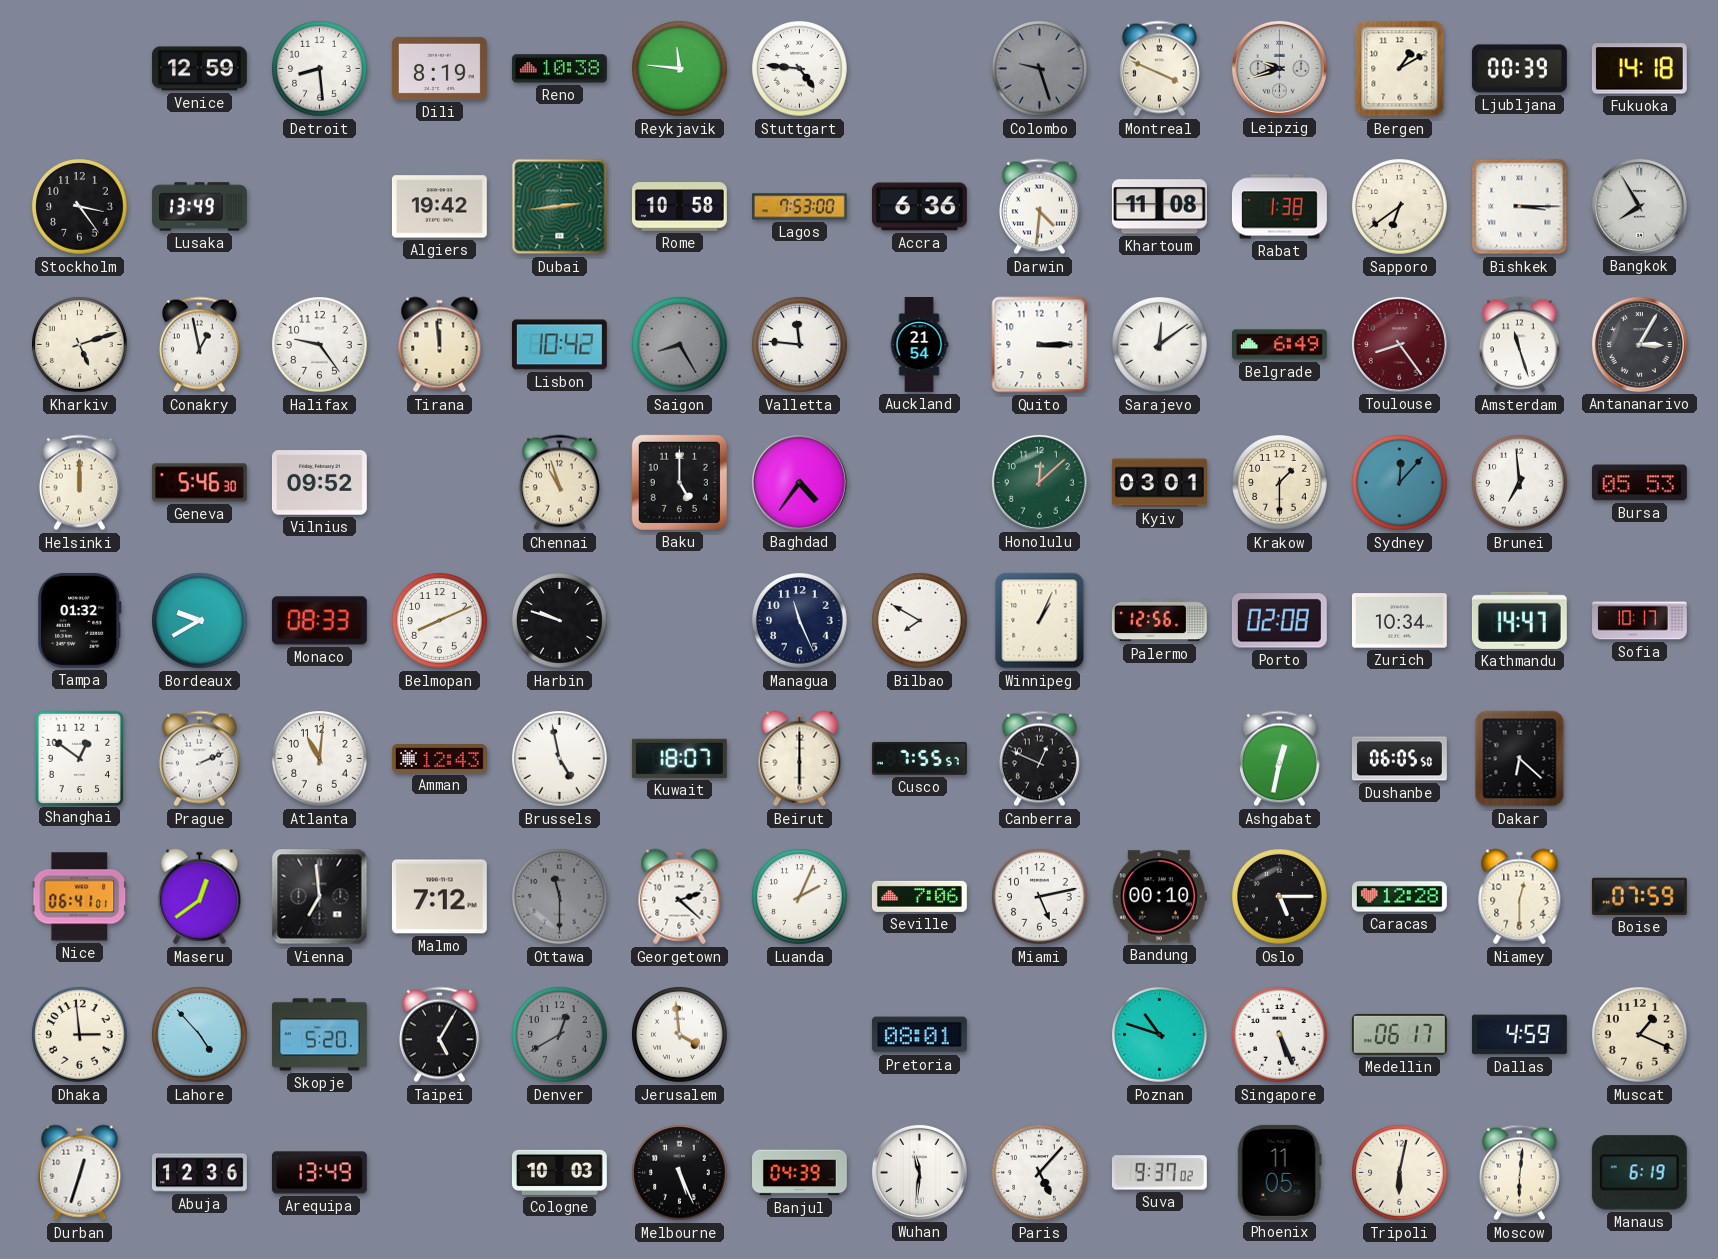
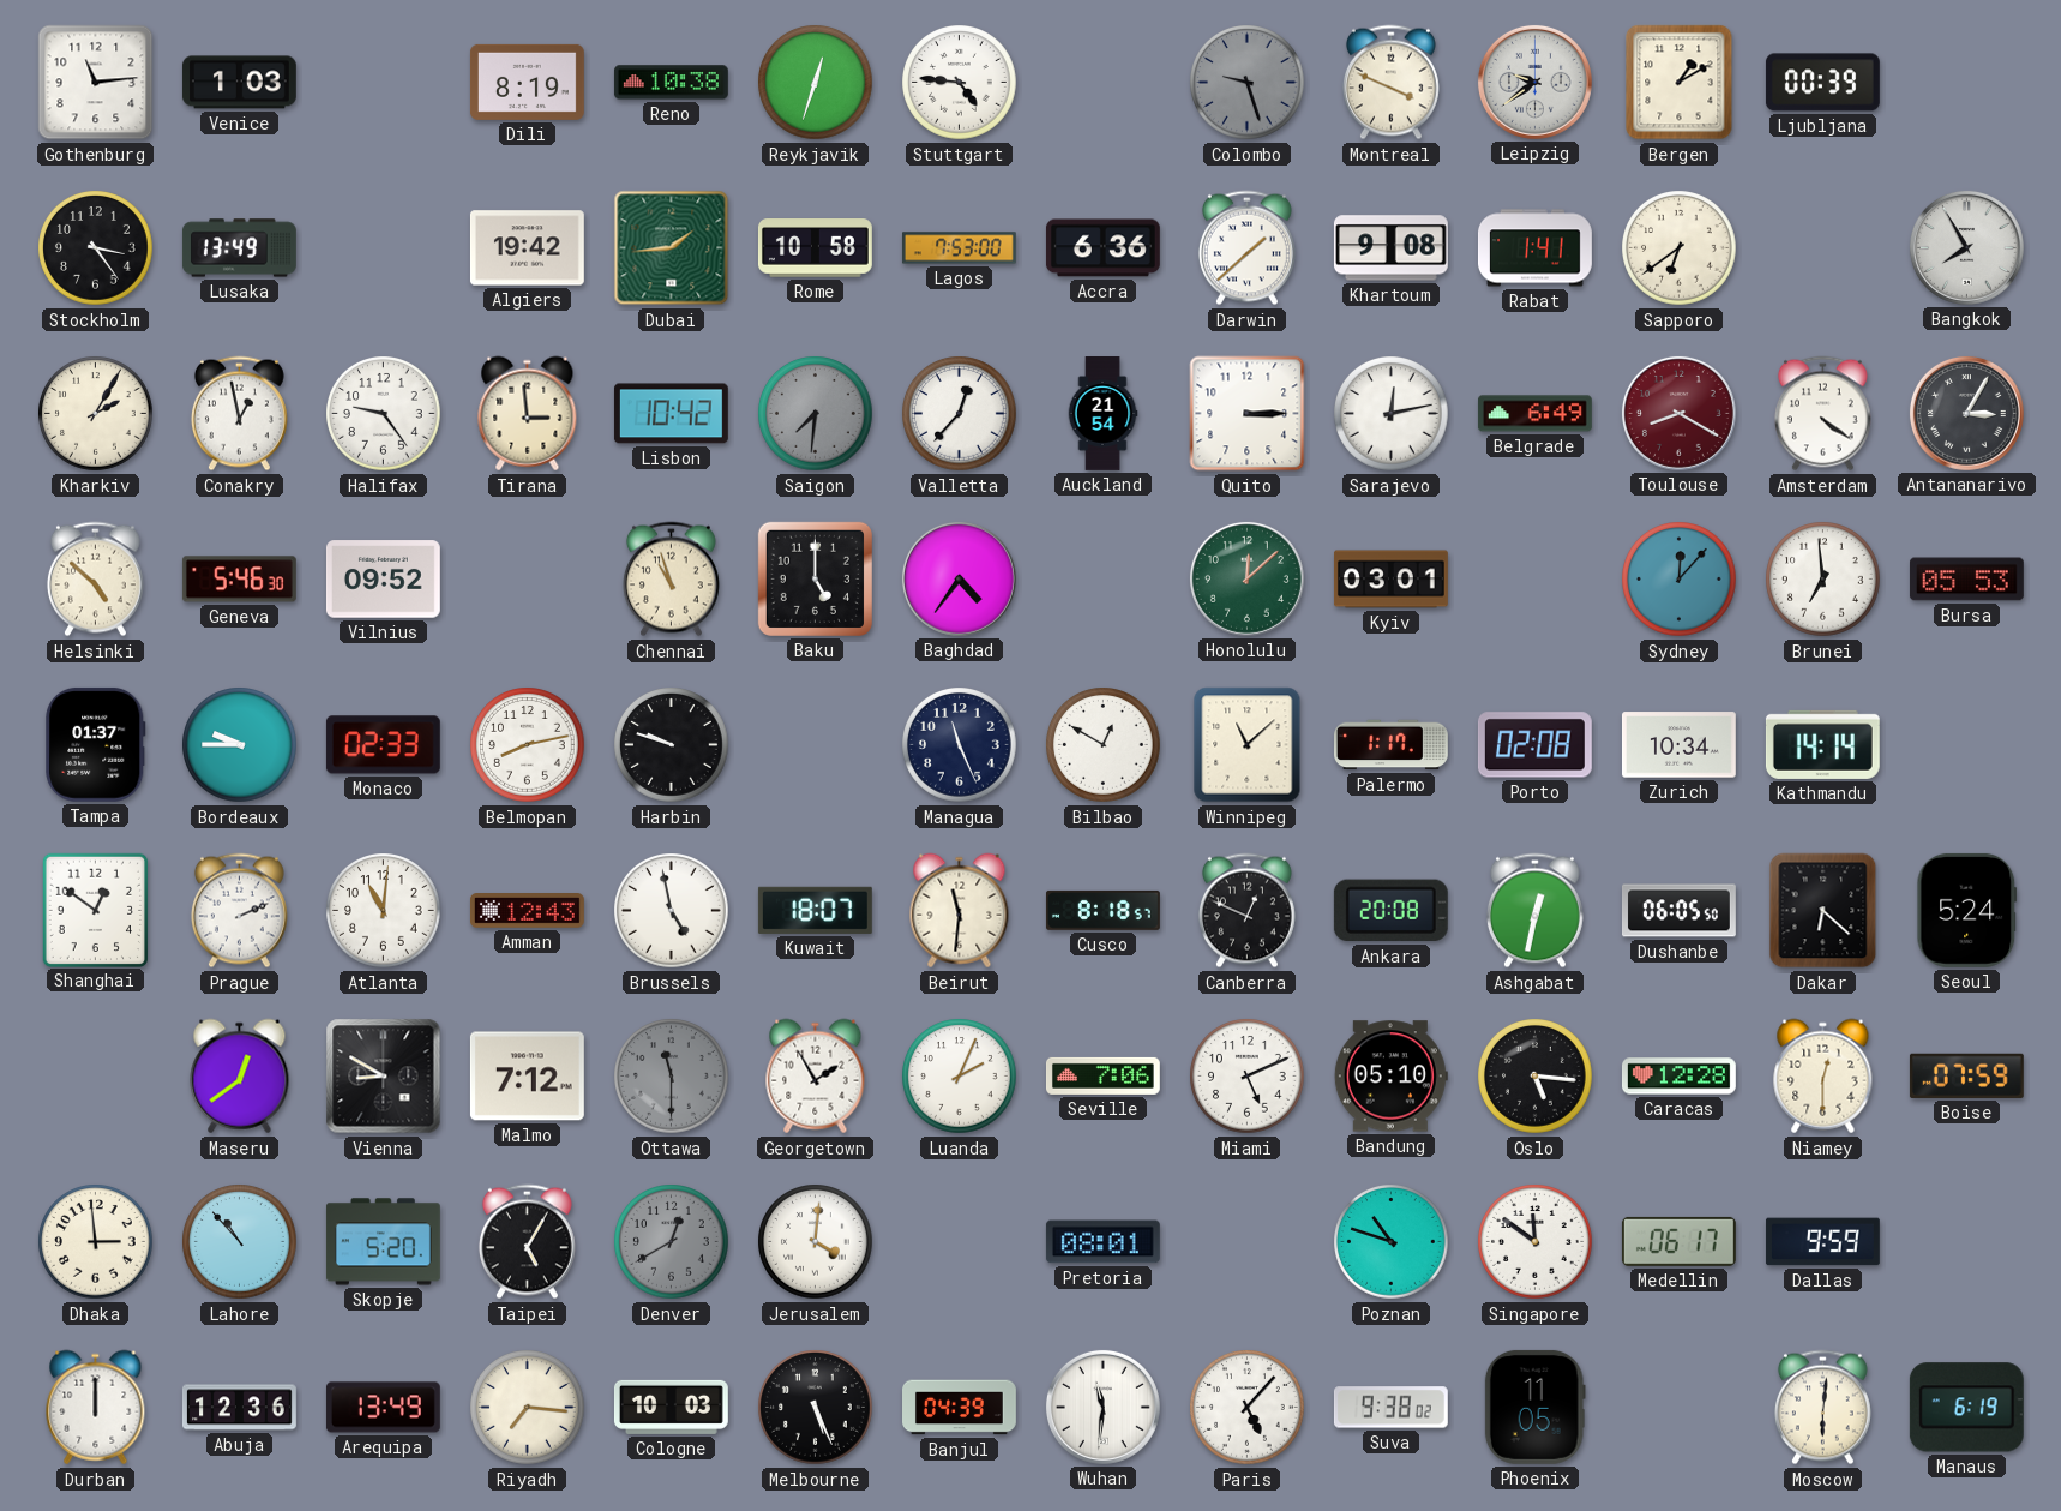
Gothenburg: none -> 11:14 (96, 83)
Venice: 12:59 -> 1:03 (239, 83)
Detroit: 8:29 -> none (320, 69)
Reykjavik: 11:46 -> 12:33 (816, 83)
Leipzig: 9:42 -> 9:39 (1534, 82)
Fukuoka: 14:18 -> none (1639, 69)
Dubai: 2:44 -> 1:44 (672, 248)
Darwin: 4:31 -> 1:38 (1246, 248)
Khartoum: 11:08 -> 9:08 (1390, 248)
Rabat: 1:38 -> 1:41 (1534, 248)
Bishkek: 3:15 -> none (1520, 207)
Kharkiv: 5:12 -> 2:05 (96, 414)
Tirana: 11:59 -> 2:59 (528, 414)
Saigon: 8:25 -> 7:31 (816, 414)
Valletta: 11:46 -> 12:37 (960, 414)
Sarajevo: 12:09 -> 12:13 (1392, 414)
Toulouse: 8:24 -> 8:20 (1678, 413)
Amsterdam: 11:27 -> 4:21 (1822, 414)
Helsinki: 12:00 -> 4:52 (95, 580)
Krakow: 1:30 -> none (1280, 483)
Tampa: 01:32 -> 01:37 (96, 744)
Bordeaux: 9:40 -> 9:45 (240, 745)
Monaco: 08:33 -> 02:33 (383, 745)
Belmopan: 8:11 -> 8:13 (528, 745)
Bilbao: 7:50 -> 12:50 (1104, 745)
Winnipeg: 1:04 -> 11:08 (1248, 745)
Palermo: 12:56 -> 1:17 (1390, 745)
Kathmandu: 14:47 -> 14:14 (1822, 744)
Sofia: 10:17 -> none (1640, 621)
Beirut: 6:00 -> 11:31 (960, 911)
Cusco: 7:55 -> 8:18 (1102, 910)
Ankara: none -> 20:08 (1390, 911)
Seoul: none -> 5:24 (1967, 910)
Nice: 06:41 -> none (80, 897)
Vienna: 6:59 -> 8:50 (384, 1077)
Georgetown: 2:22 -> 1:55 (816, 1077)
Miami: 5:13 -> 5:11 (1248, 1077)
Bandung: 00:10 -> 05:10 (1390, 1077)
Oslo: 5:15 -> 5:16 (1536, 1077)
Lahore: 4:53 -> 10:53 (240, 1242)
Jerusalem: 3:59 -> 4:01 (816, 1242)
Singapore: 5:26 -> 11:51 (1536, 1242)
Dallas: 4:59 -> 9:59 (1822, 1242)
Muscat: 1:19 -> none (1640, 1035)
Durban: 12:33 -> 12:00 (96, 1408)
Riyadh: none -> 7:16 (528, 1408)
Suva: 9:37 -> 9:38 (1390, 1408)
Tripoli: 6:02 -> none (1400, 1173)
